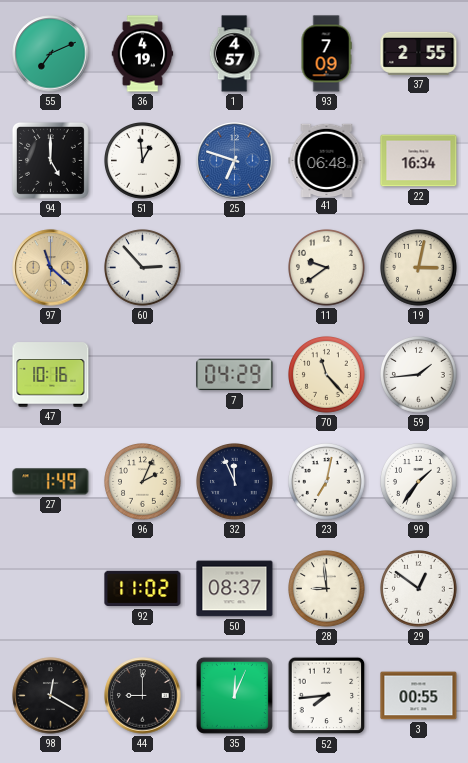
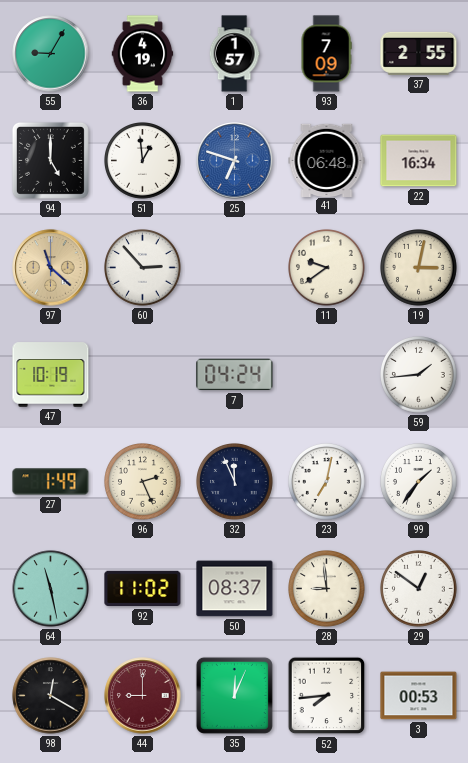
55: 7:11 -> 9:05 (51, 54)
1: 4:57 -> 1:57 (234, 54)
47: 10:16 -> 10:19 (51, 375)
7: 04:29 -> 04:24 (235, 375)
70: 11:23 -> none (327, 375)
96: 2:04 -> 2:26 (143, 482)
64: none -> 11:28 (51, 589)
44 dial: black -> burgundy (143, 696)
3: 00:55 -> 00:53 (419, 696)
